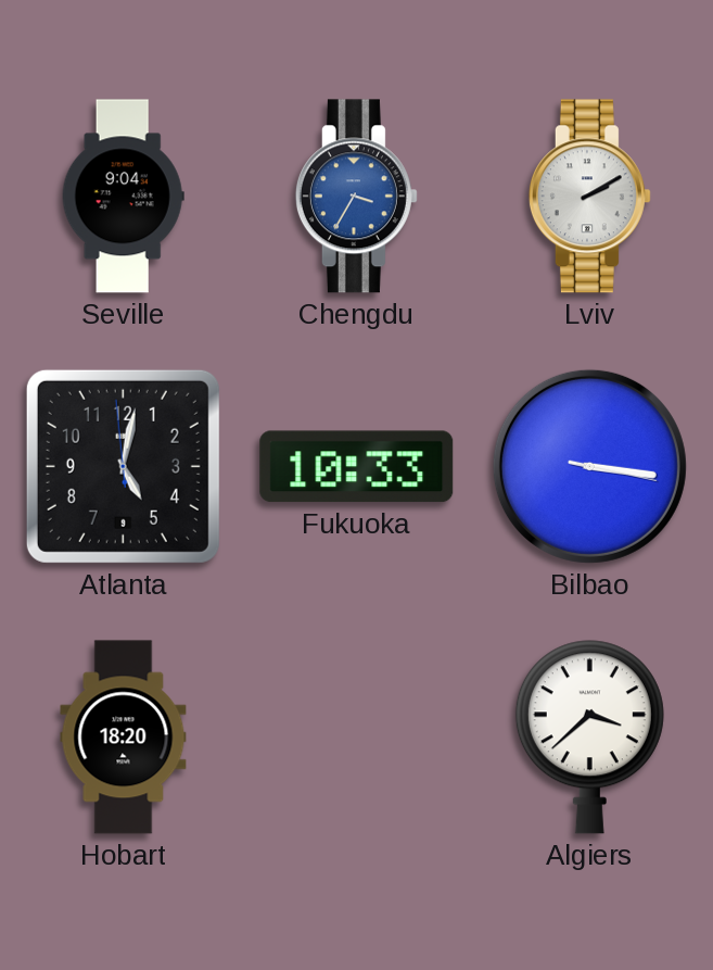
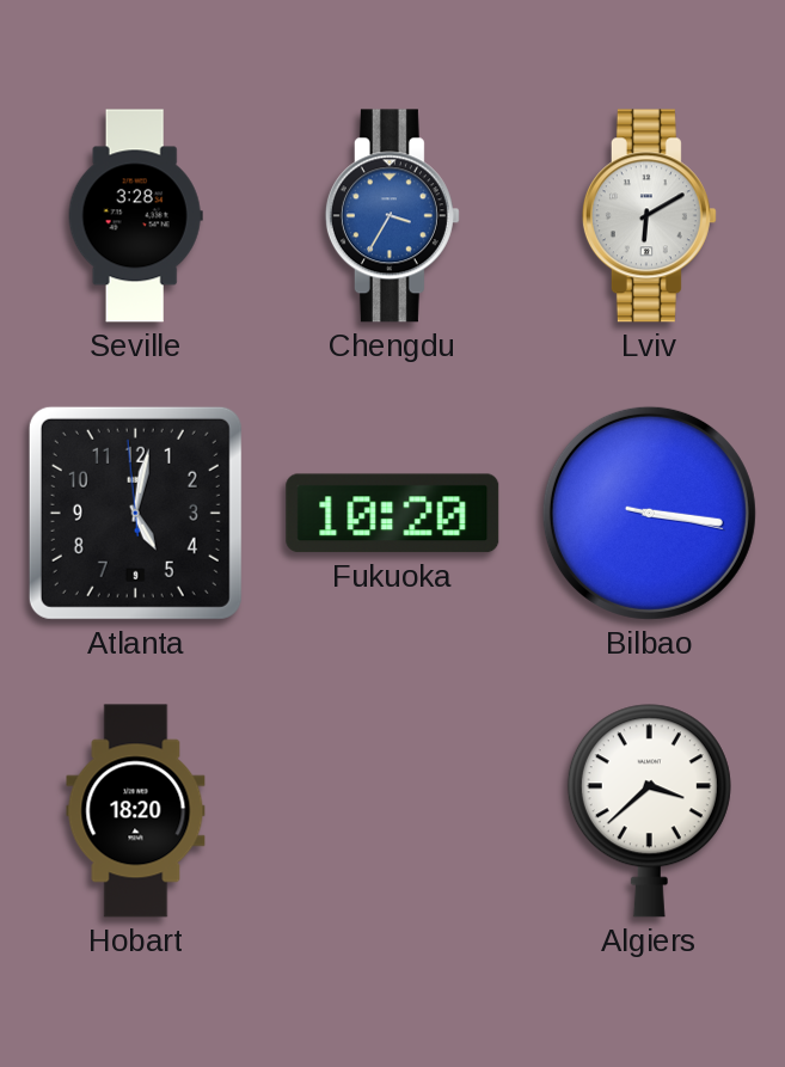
Seville: 9:04 -> 3:28 (135, 216)
Lviv: 2:10 -> 6:10 (649, 216)
Fukuoka: 10:33 -> 10:20 (393, 514)
